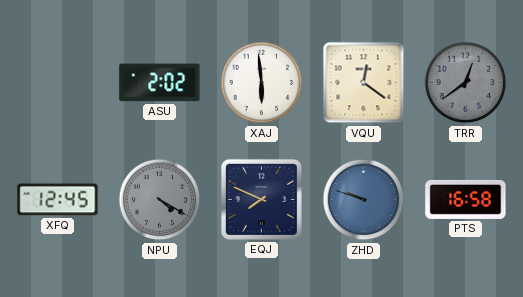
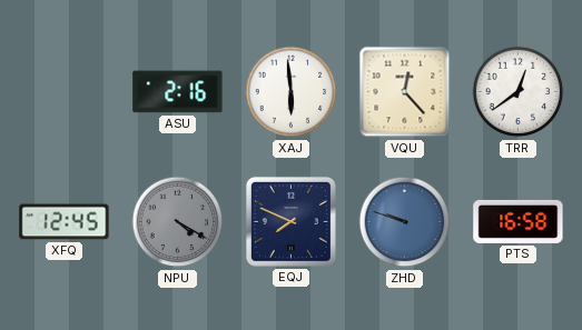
ASU: 2:02 -> 2:16 (178, 92)
VQU: 12:21 -> 12:23 (405, 92)
TRR dial: grey -> white (519, 92)
